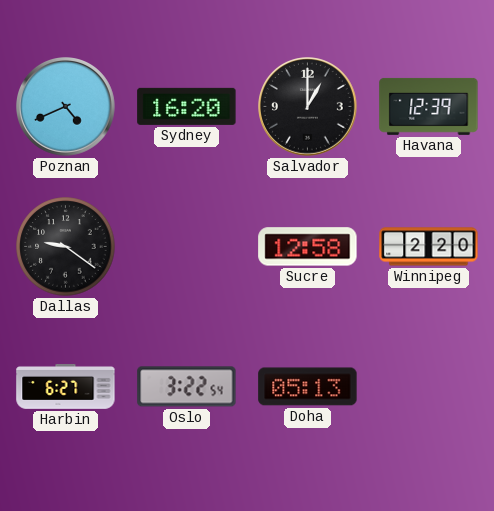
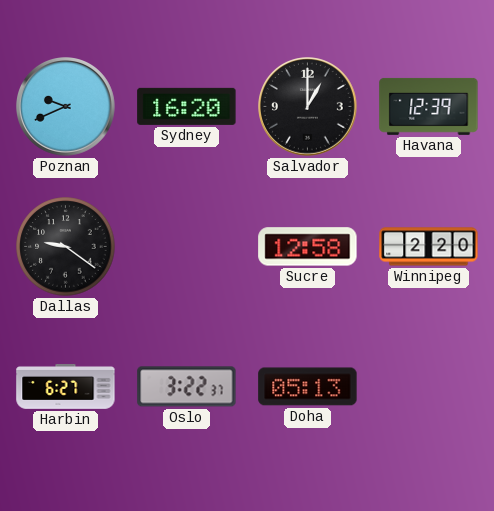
Poznan: 4:41 -> 9:41 (66, 107)
Oslo: 3:22:54 -> 3:22:37 (187, 387)
